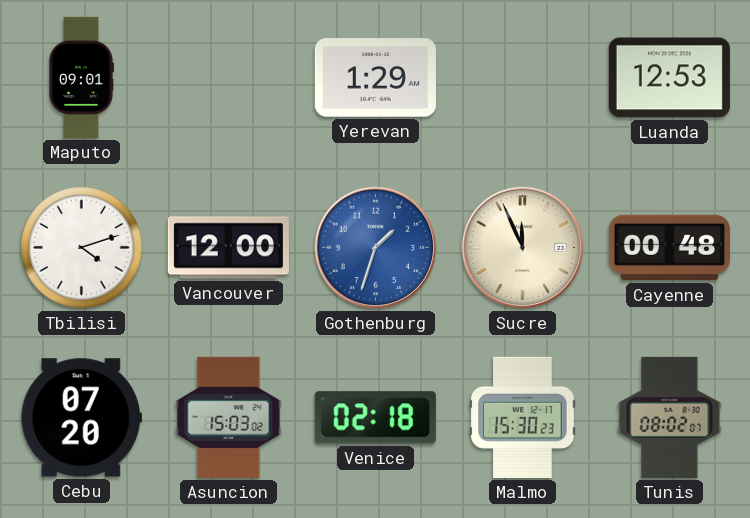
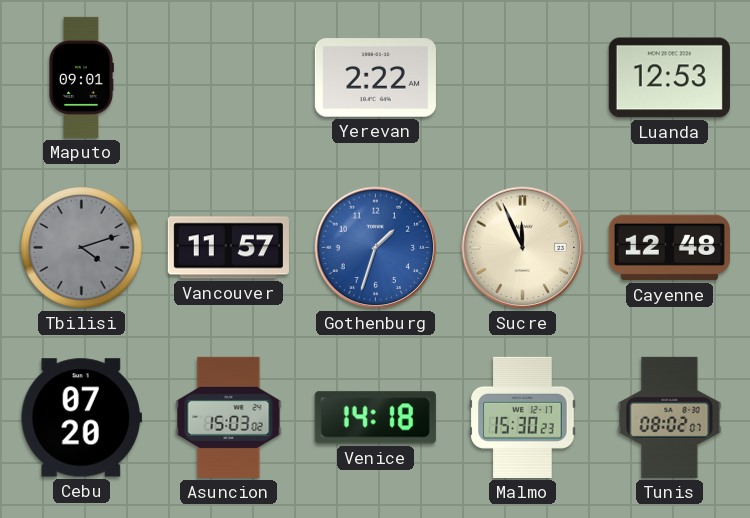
Yerevan: 1:29 -> 2:22 (375, 78)
Tbilisi dial: white -> grey (82, 248)
Vancouver: 12:00 -> 11:57 (228, 248)
Cayenne: 00:48 -> 12:48 (669, 248)
Venice: 02:18 -> 14:18 (375, 418)
